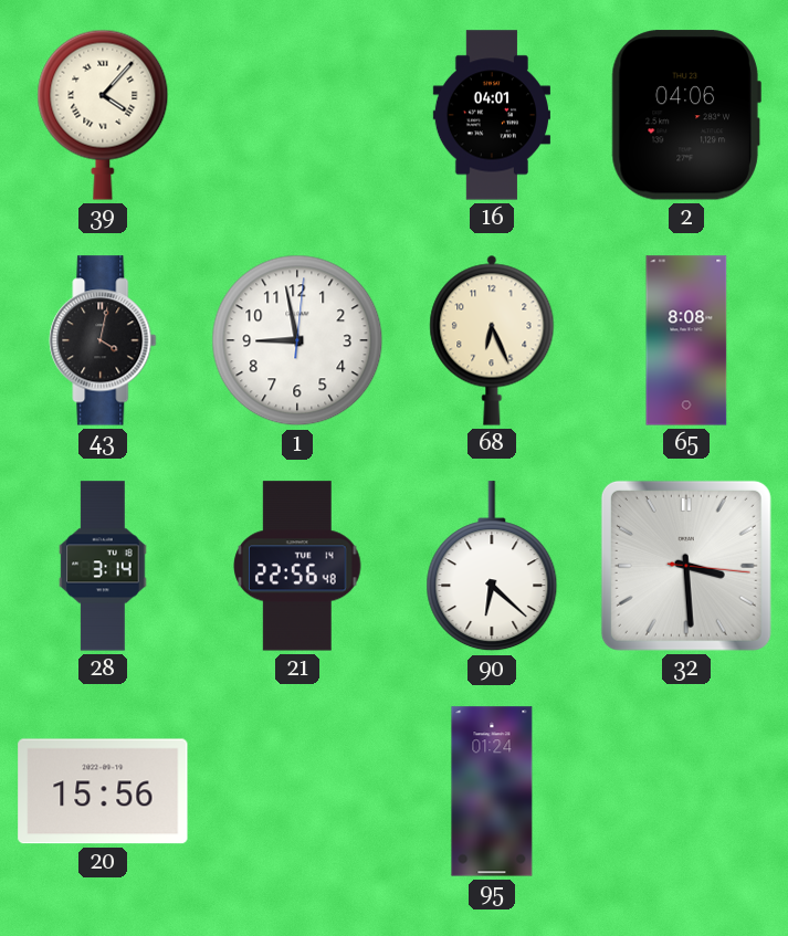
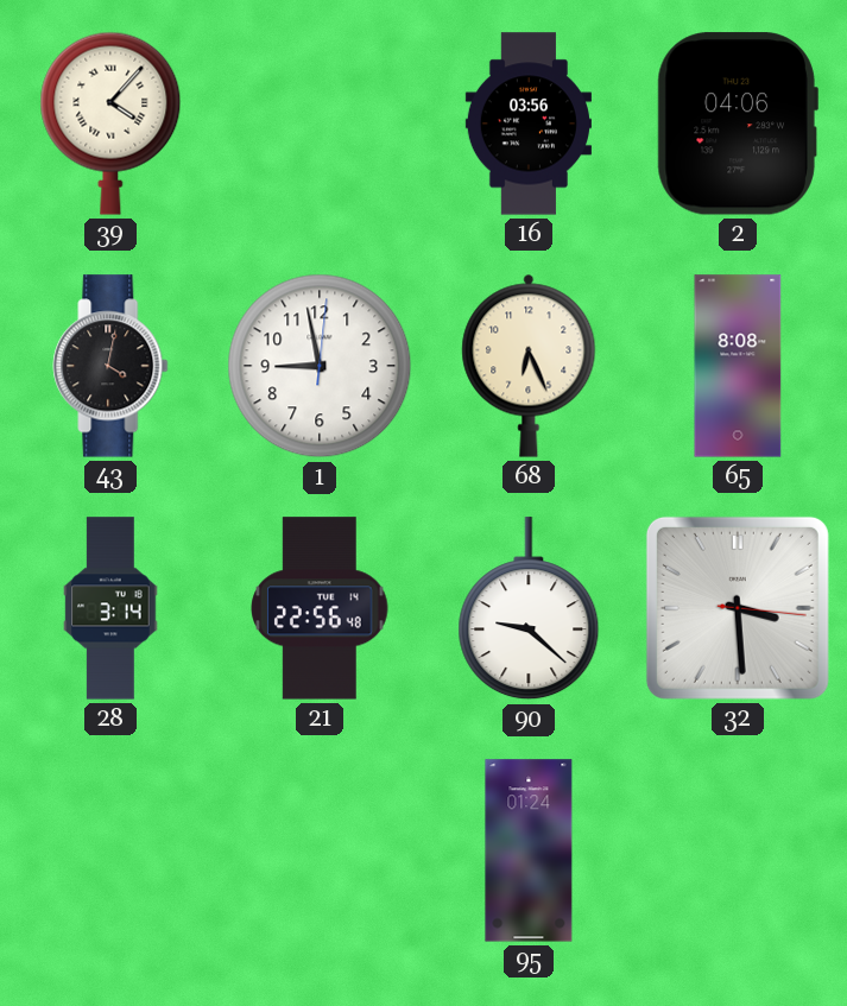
16: 04:01 -> 03:56 (529, 124)
90: 6:22 -> 9:22 (529, 609)
20: 15:56 -> none (103, 791)
